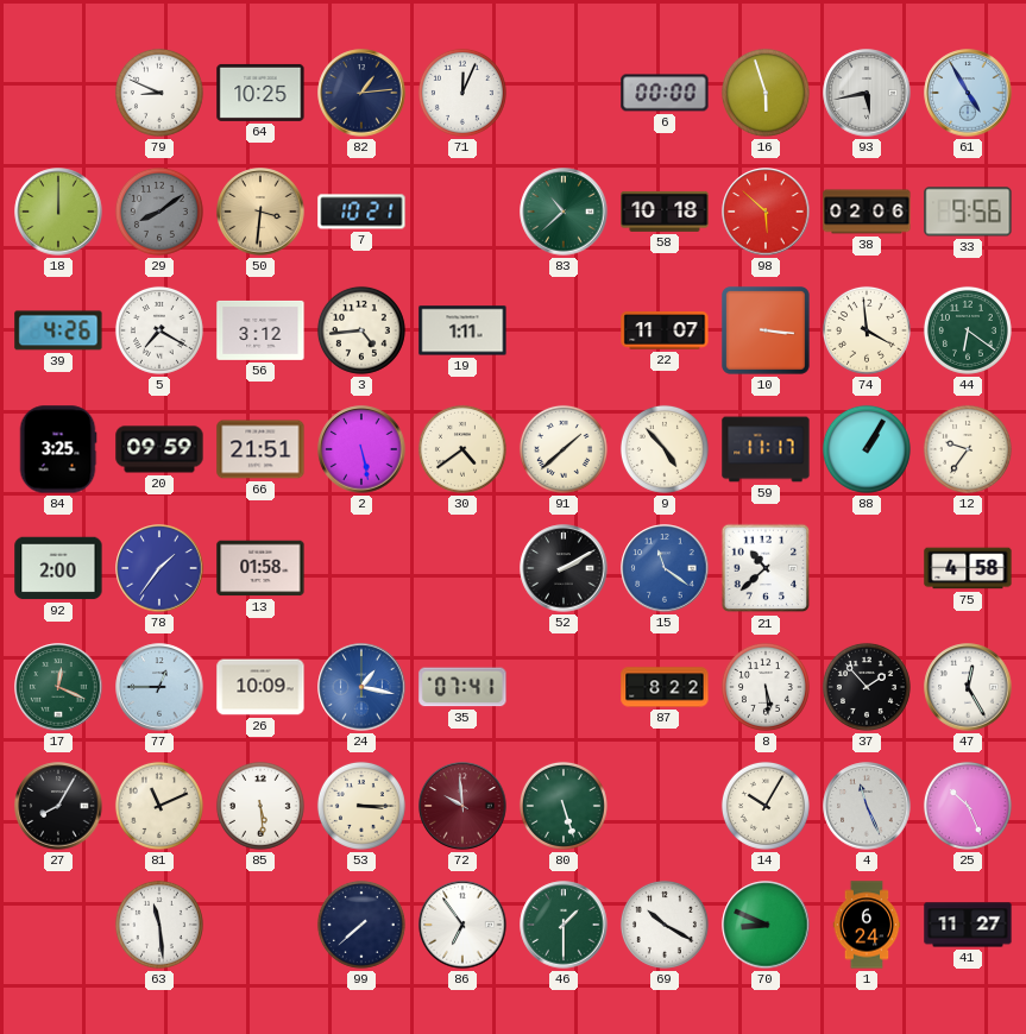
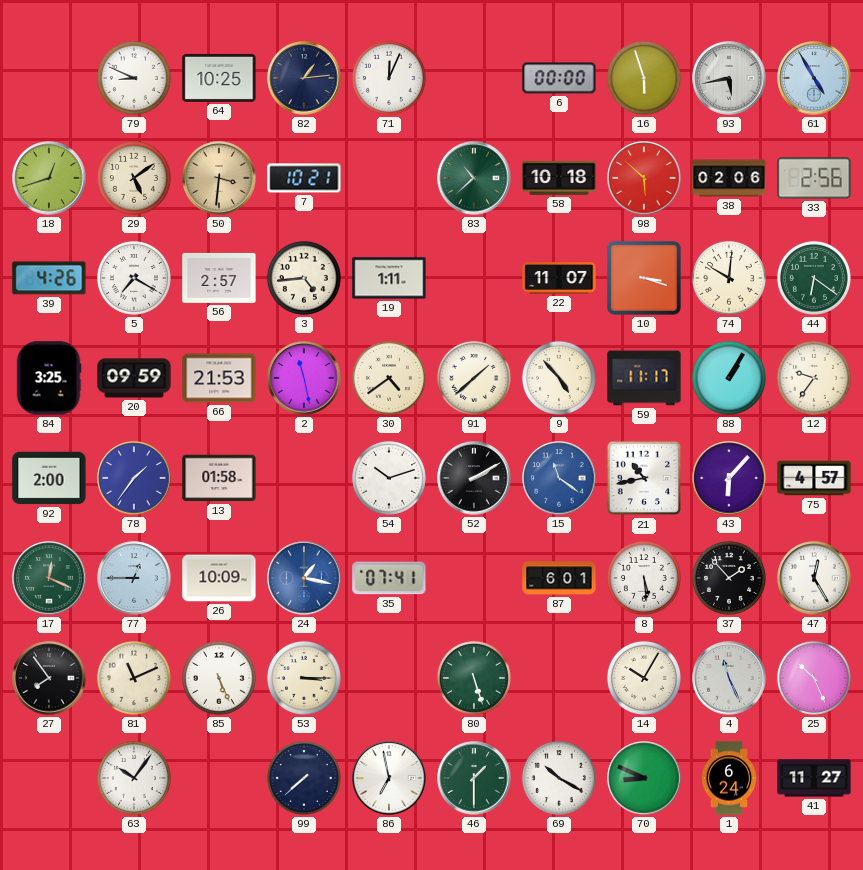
18: 12:00 -> 12:42 (49, 178)
29: 8:09 -> 5:09 (134, 178)
29 dial: grey -> cream (134, 178)
33: 9:56 -> 2:56 (814, 178)
56: 3:12 -> 2:57 (219, 278)
10: 3:16 -> 3:18 (644, 278)
74: 3:59 -> 10:01 (729, 278)
66: 21:51 -> 21:53 (219, 378)
2: 5:28 -> 11:28 (304, 378)
54: none -> 10:12 (389, 478)
21: 10:38 -> 10:43 (644, 478)
43: none -> 6:07 (729, 478)
75: 4:58 -> 4:57 (814, 478)
87: 8:22 -> 6:01 (559, 578)
27: 8:05 -> 7:54 (49, 678)
85: 5:29 -> 5:26 (219, 678)
72: 9:59 -> none (462, 806)
63: 11:29 -> 10:06 (134, 778)
86: 6:54 -> 6:58 (389, 778)
